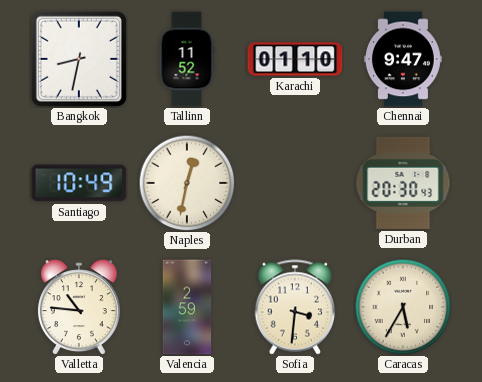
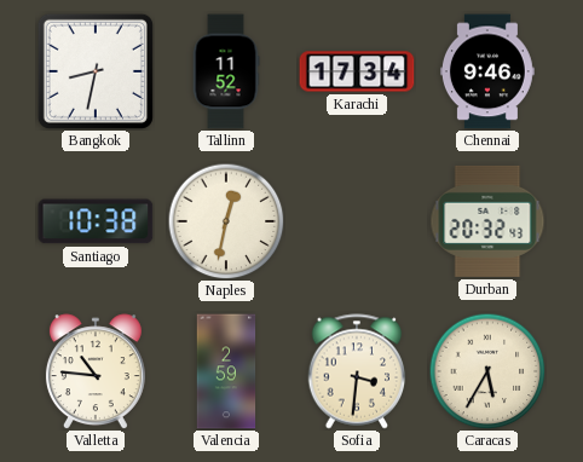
Karachi: 01:10 -> 17:34 (357, 71)
Chennai: 9:47 -> 9:46 (487, 71)
Santiago: 10:49 -> 10:38 (96, 221)
Durban: 20:30 -> 20:32 (487, 221)
